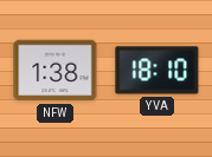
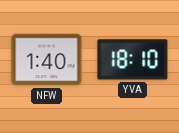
NFW: 1:38 -> 1:40 (47, 60)
